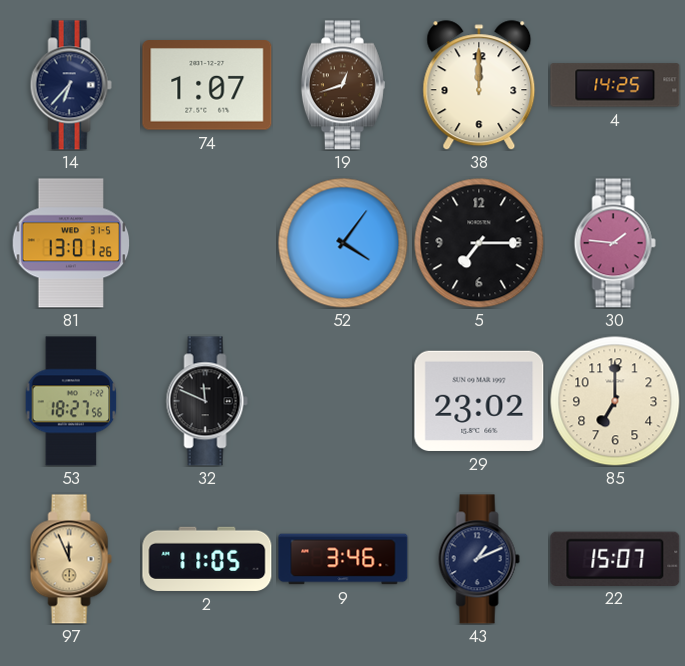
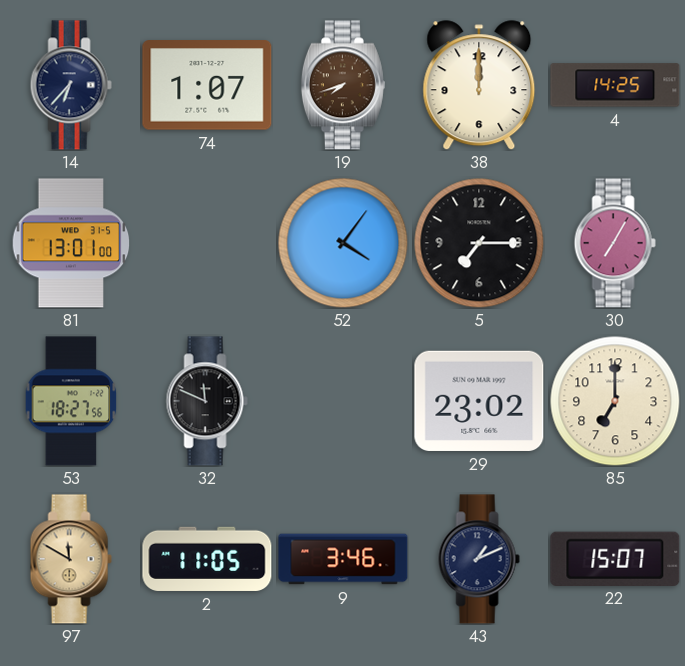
19: 12:42 -> 7:42 (343, 85)
81: 13:01:26 -> 13:01:00 (71, 243)
30: 1:46 -> 7:05 (615, 243)
97: 11:56 -> 11:50 (71, 559)
